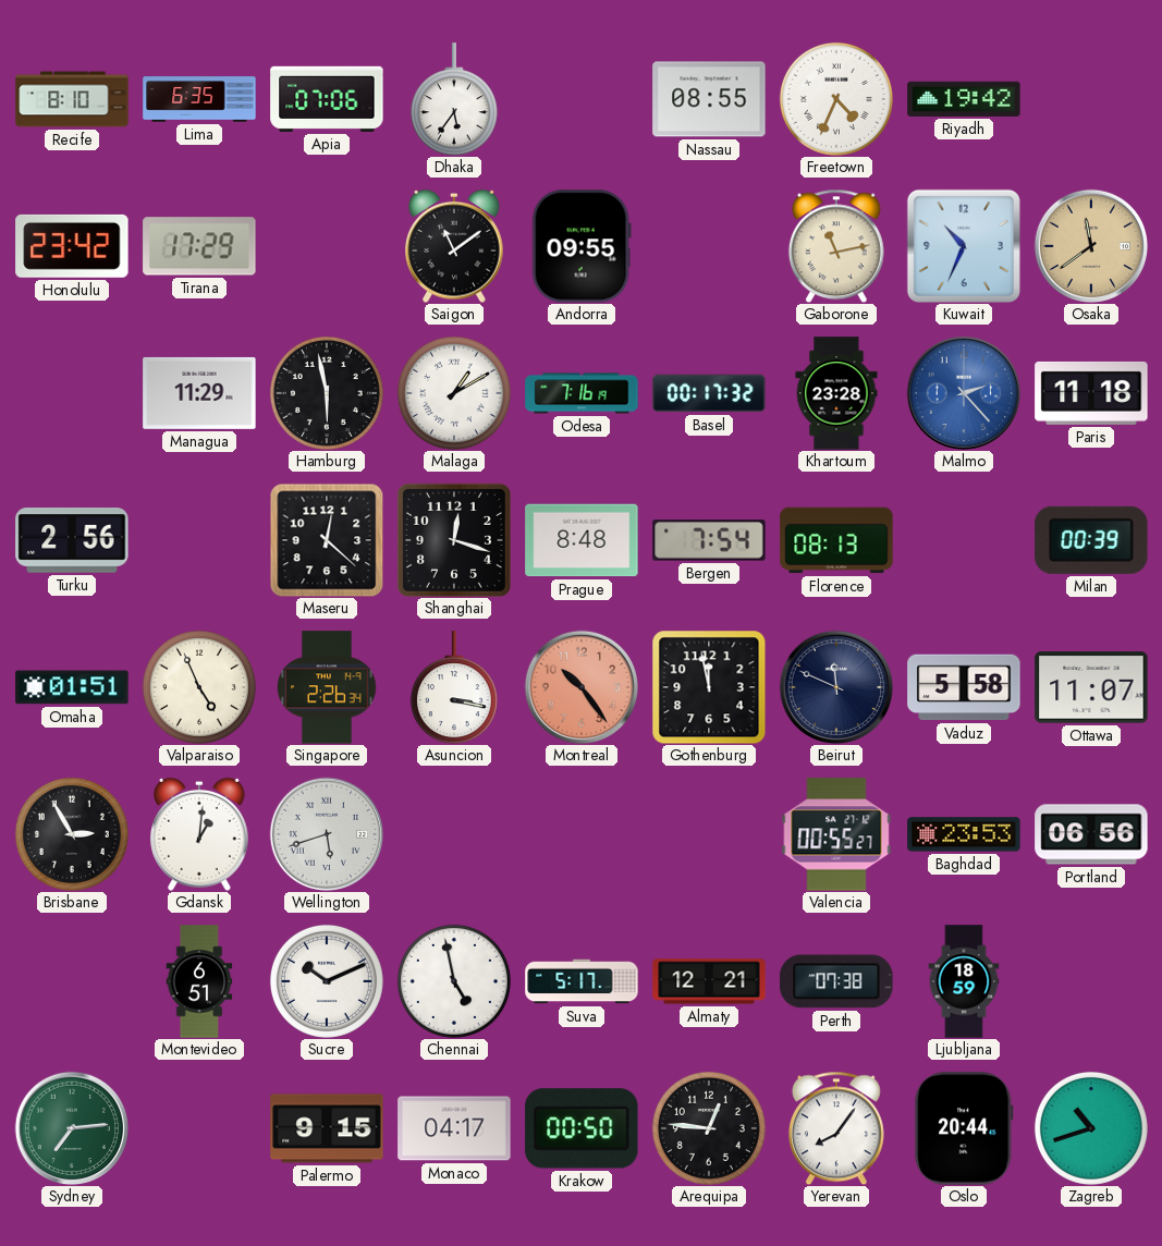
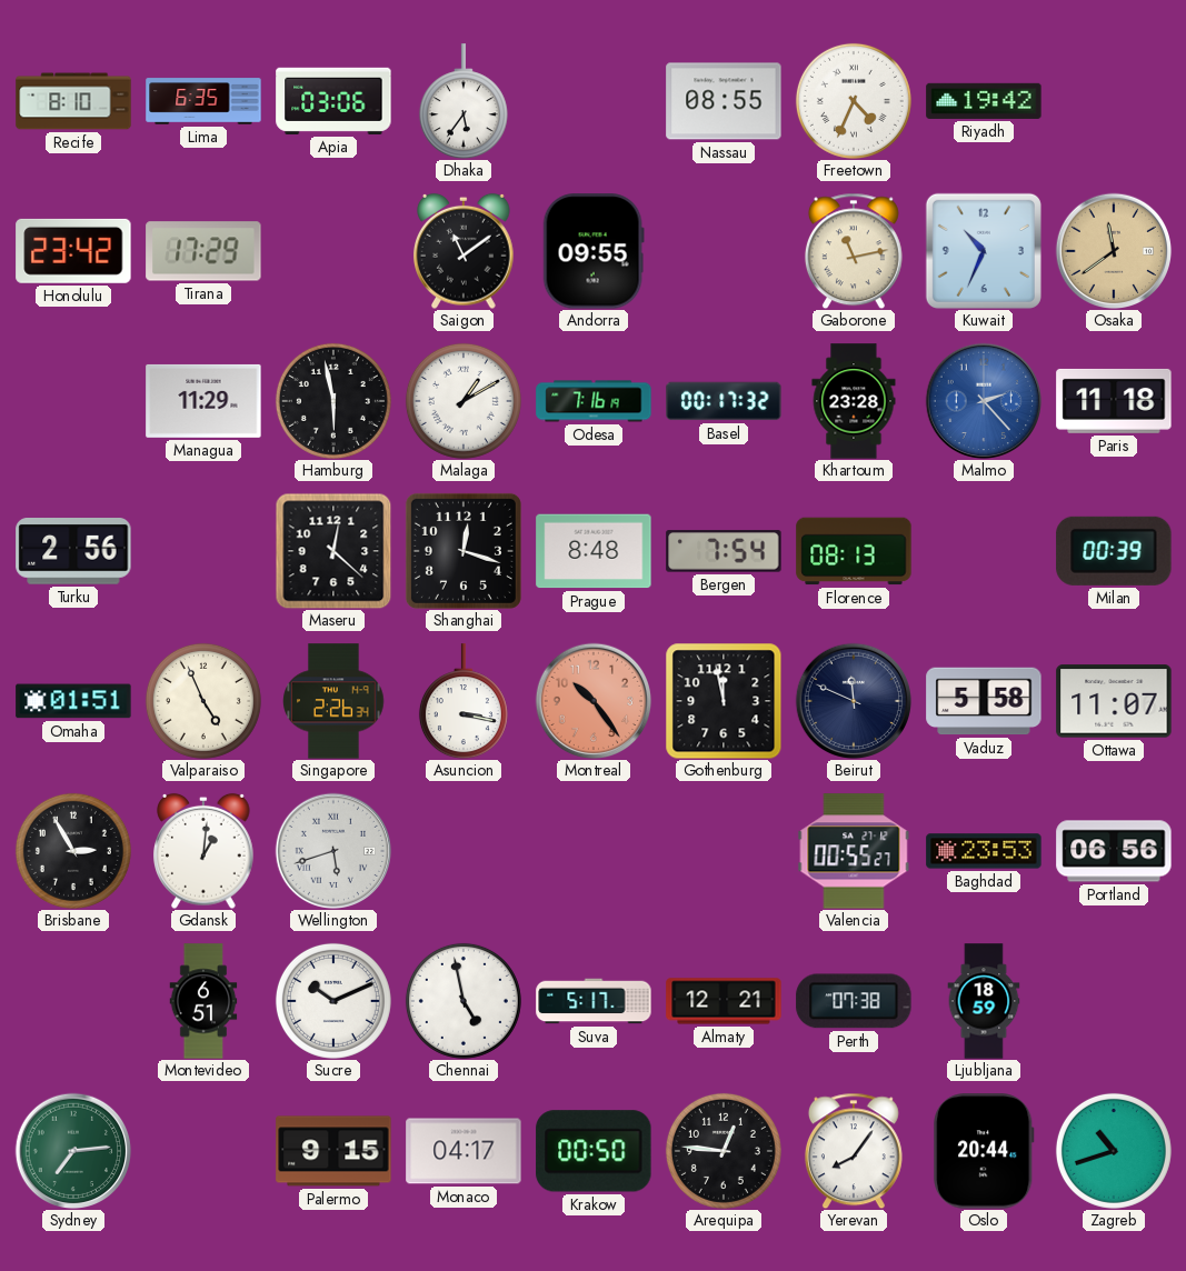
Apia: 07:06 -> 03:06 (333, 101)
